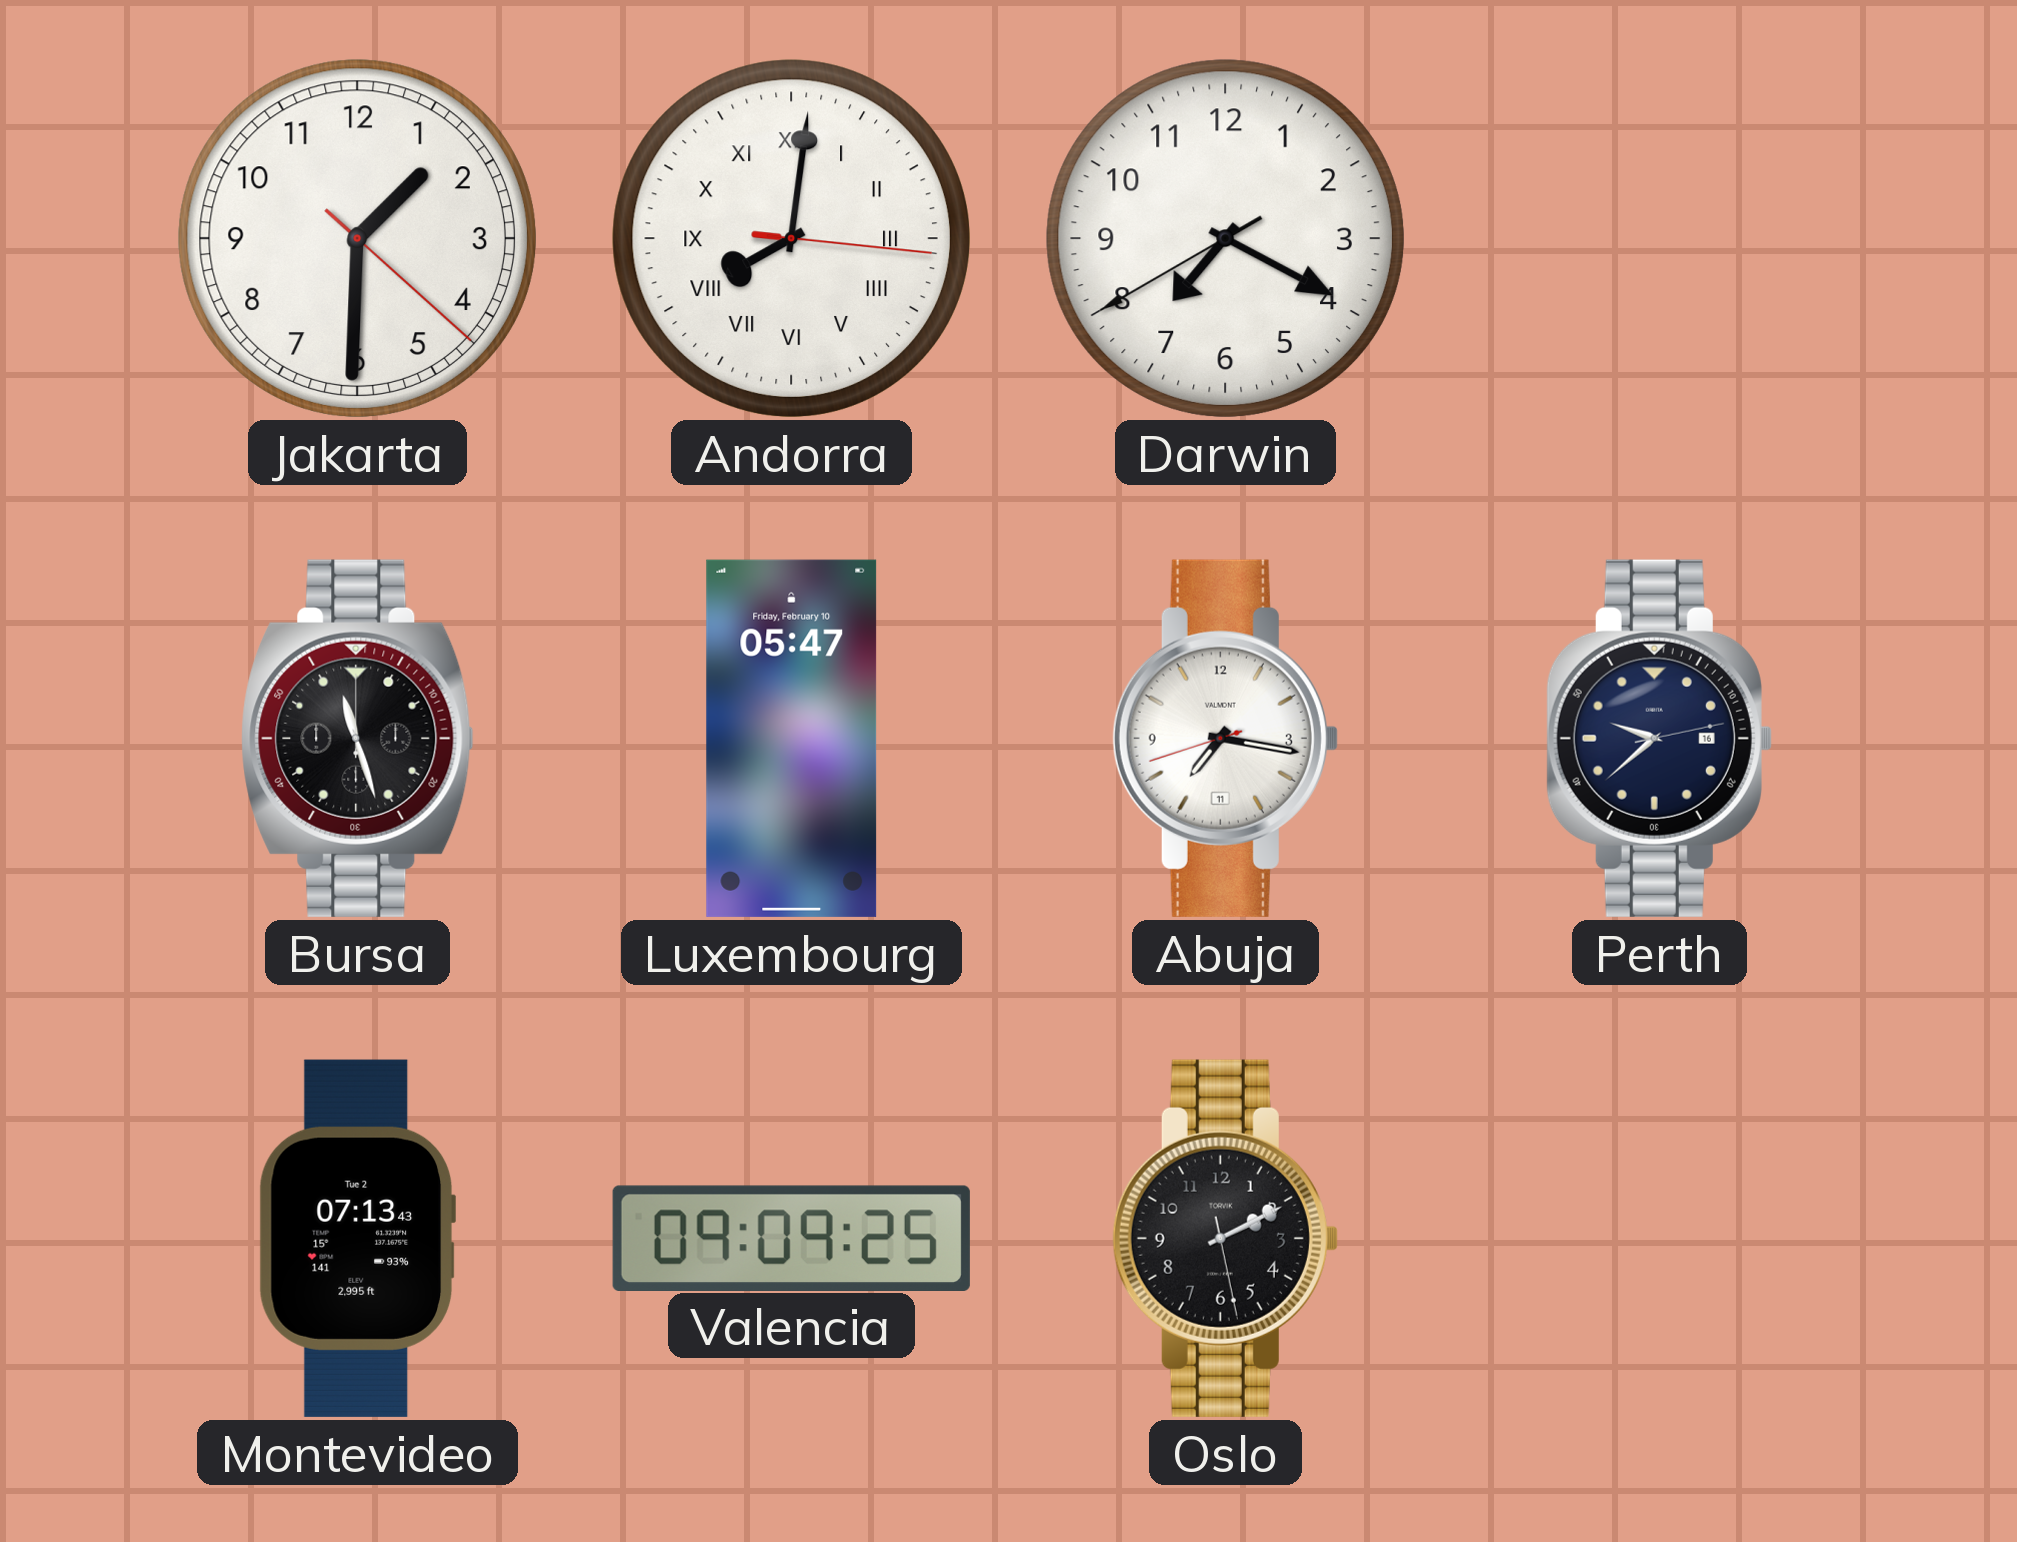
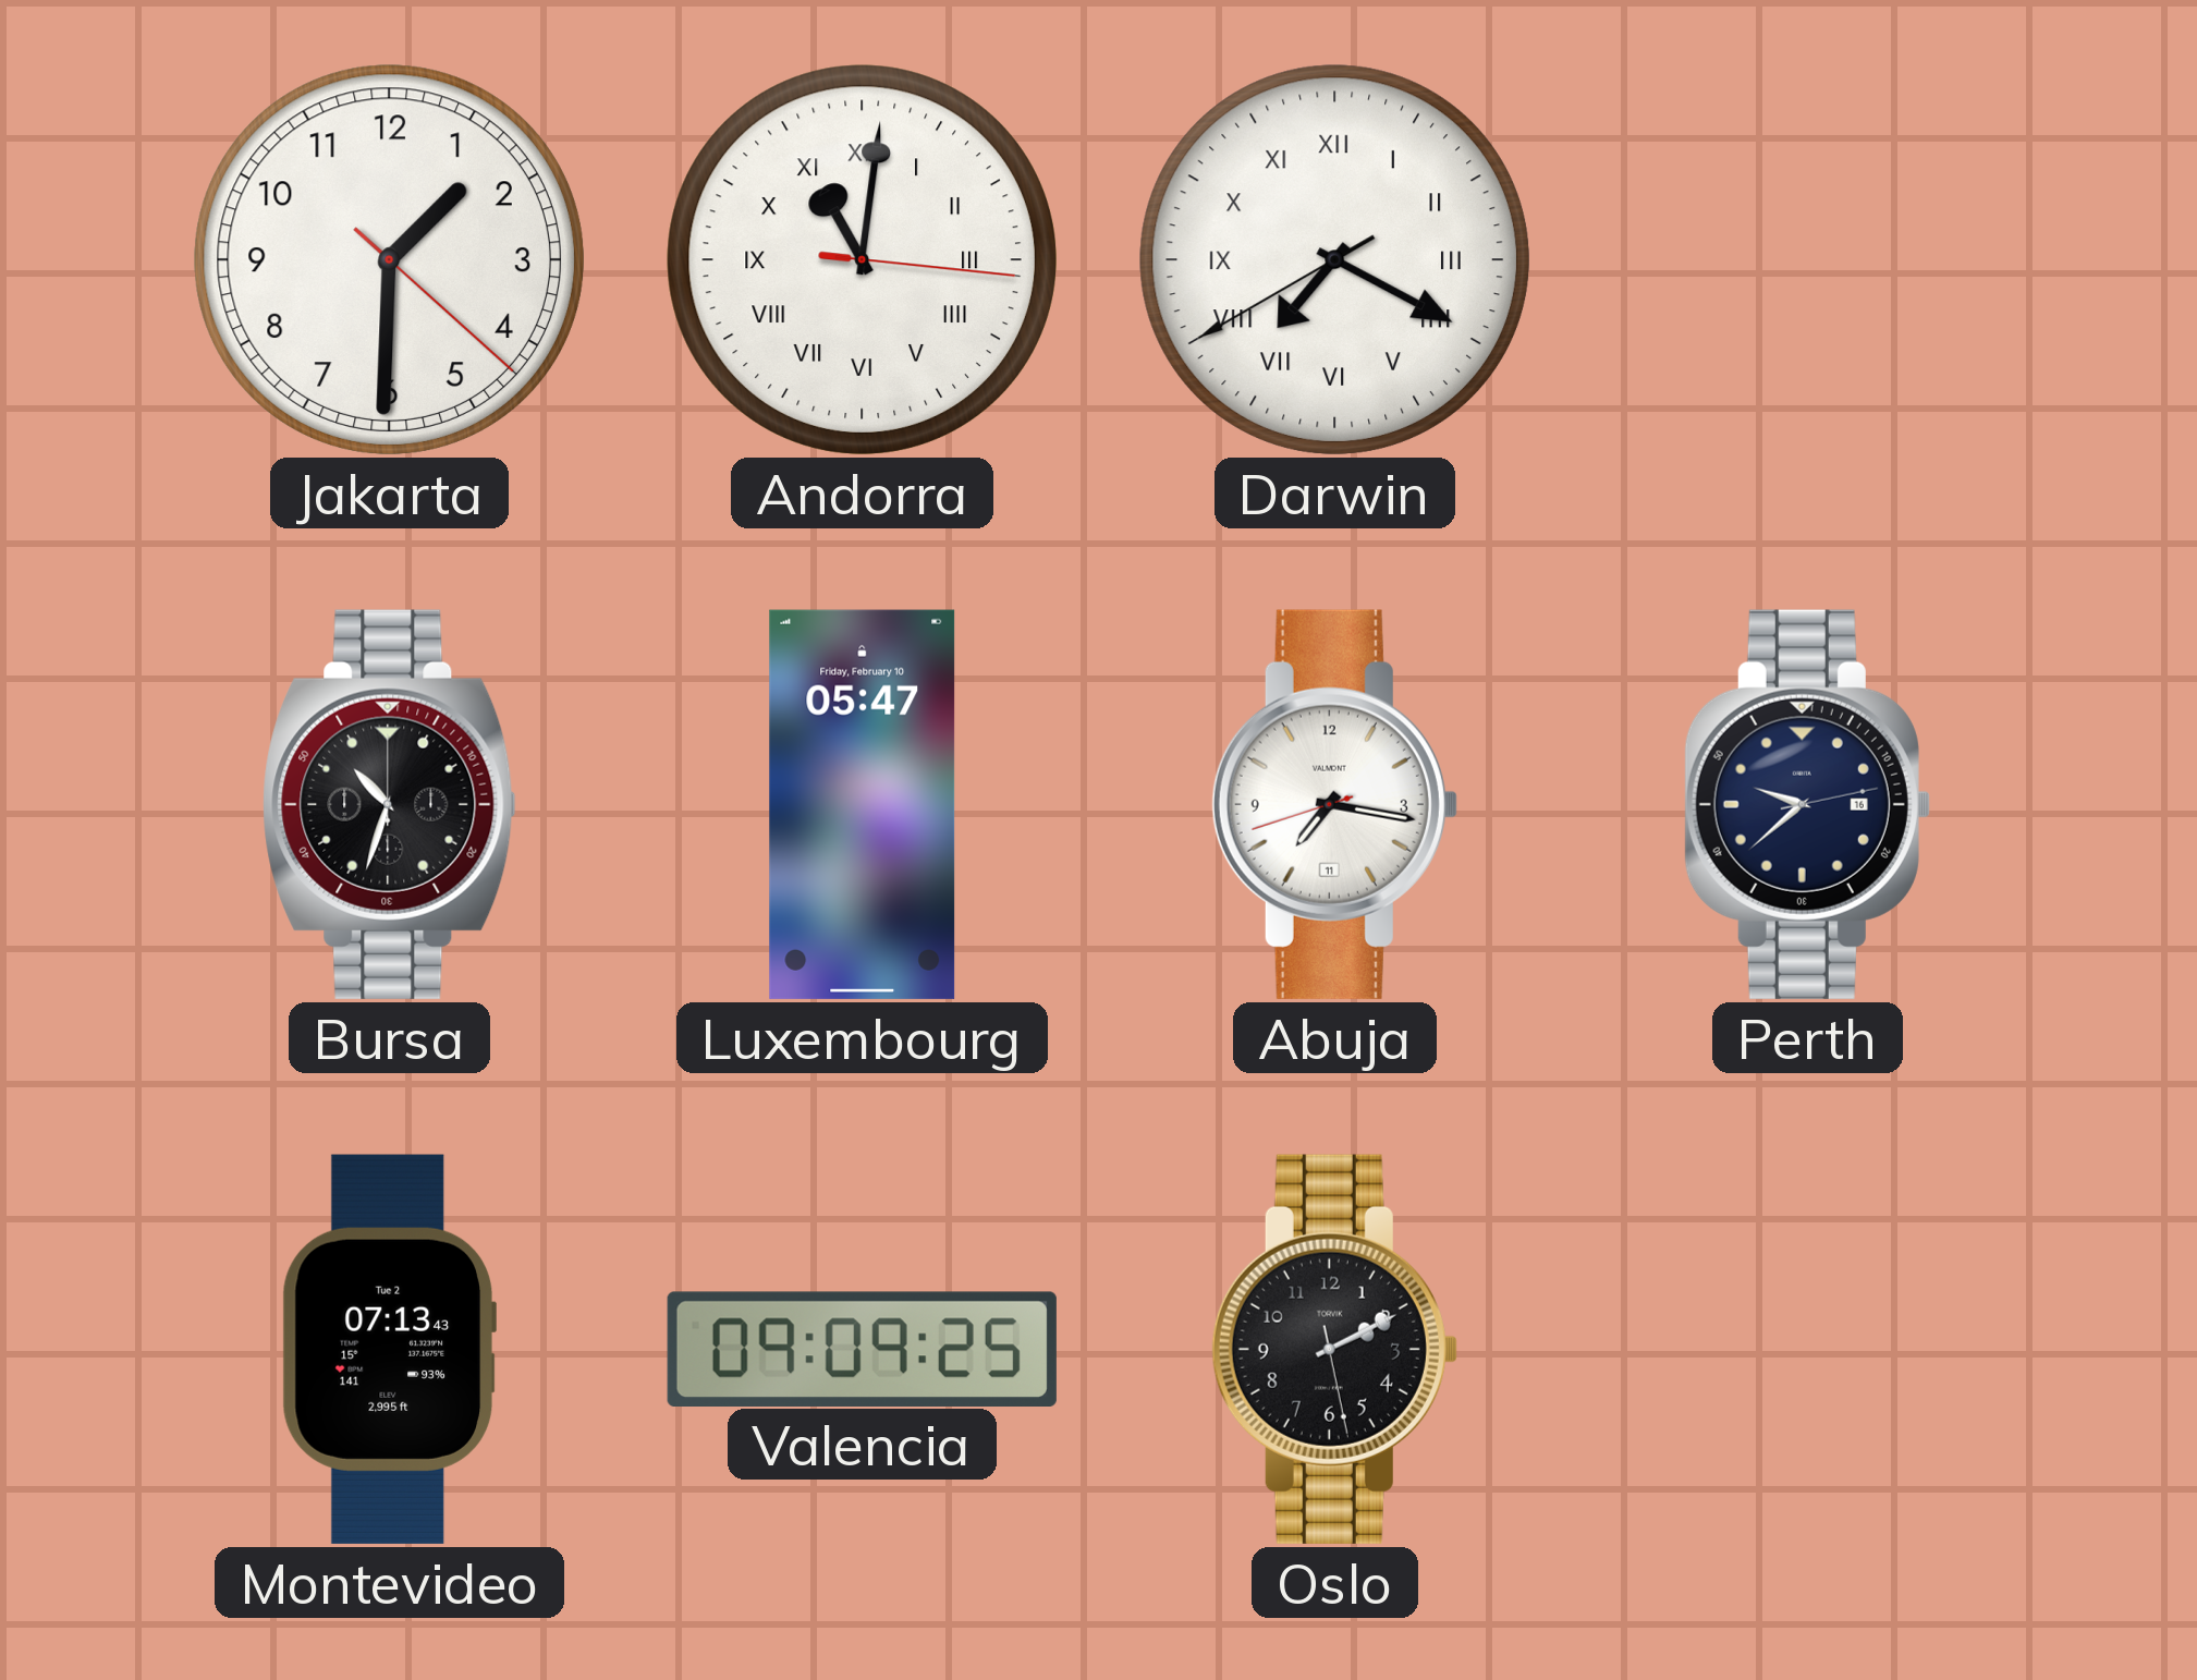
Andorra: 8:01 -> 11:01 (862, 259)
Darwin numerals: Arabic -> Roman (1334, 259)
Bursa: 11:27 -> 10:33 (390, 804)
